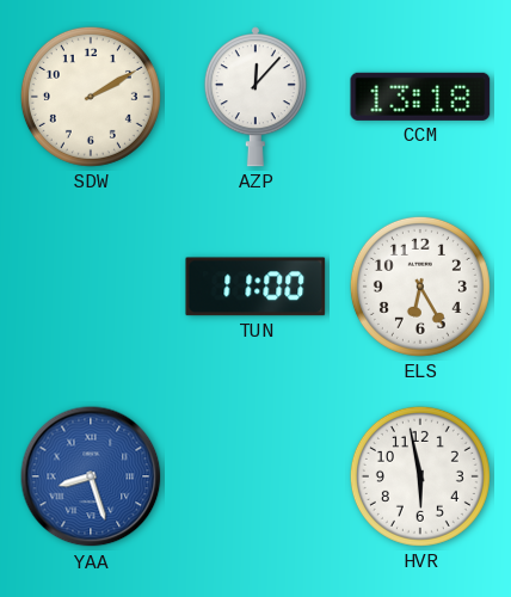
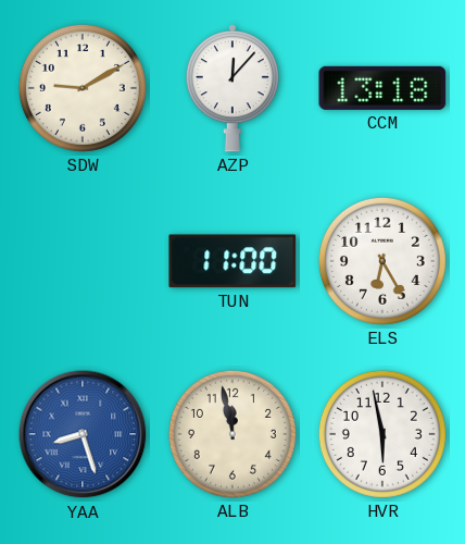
SDW: 2:10 -> 9:10 (83, 88)
ALB: none -> 11:58 (232, 434)
